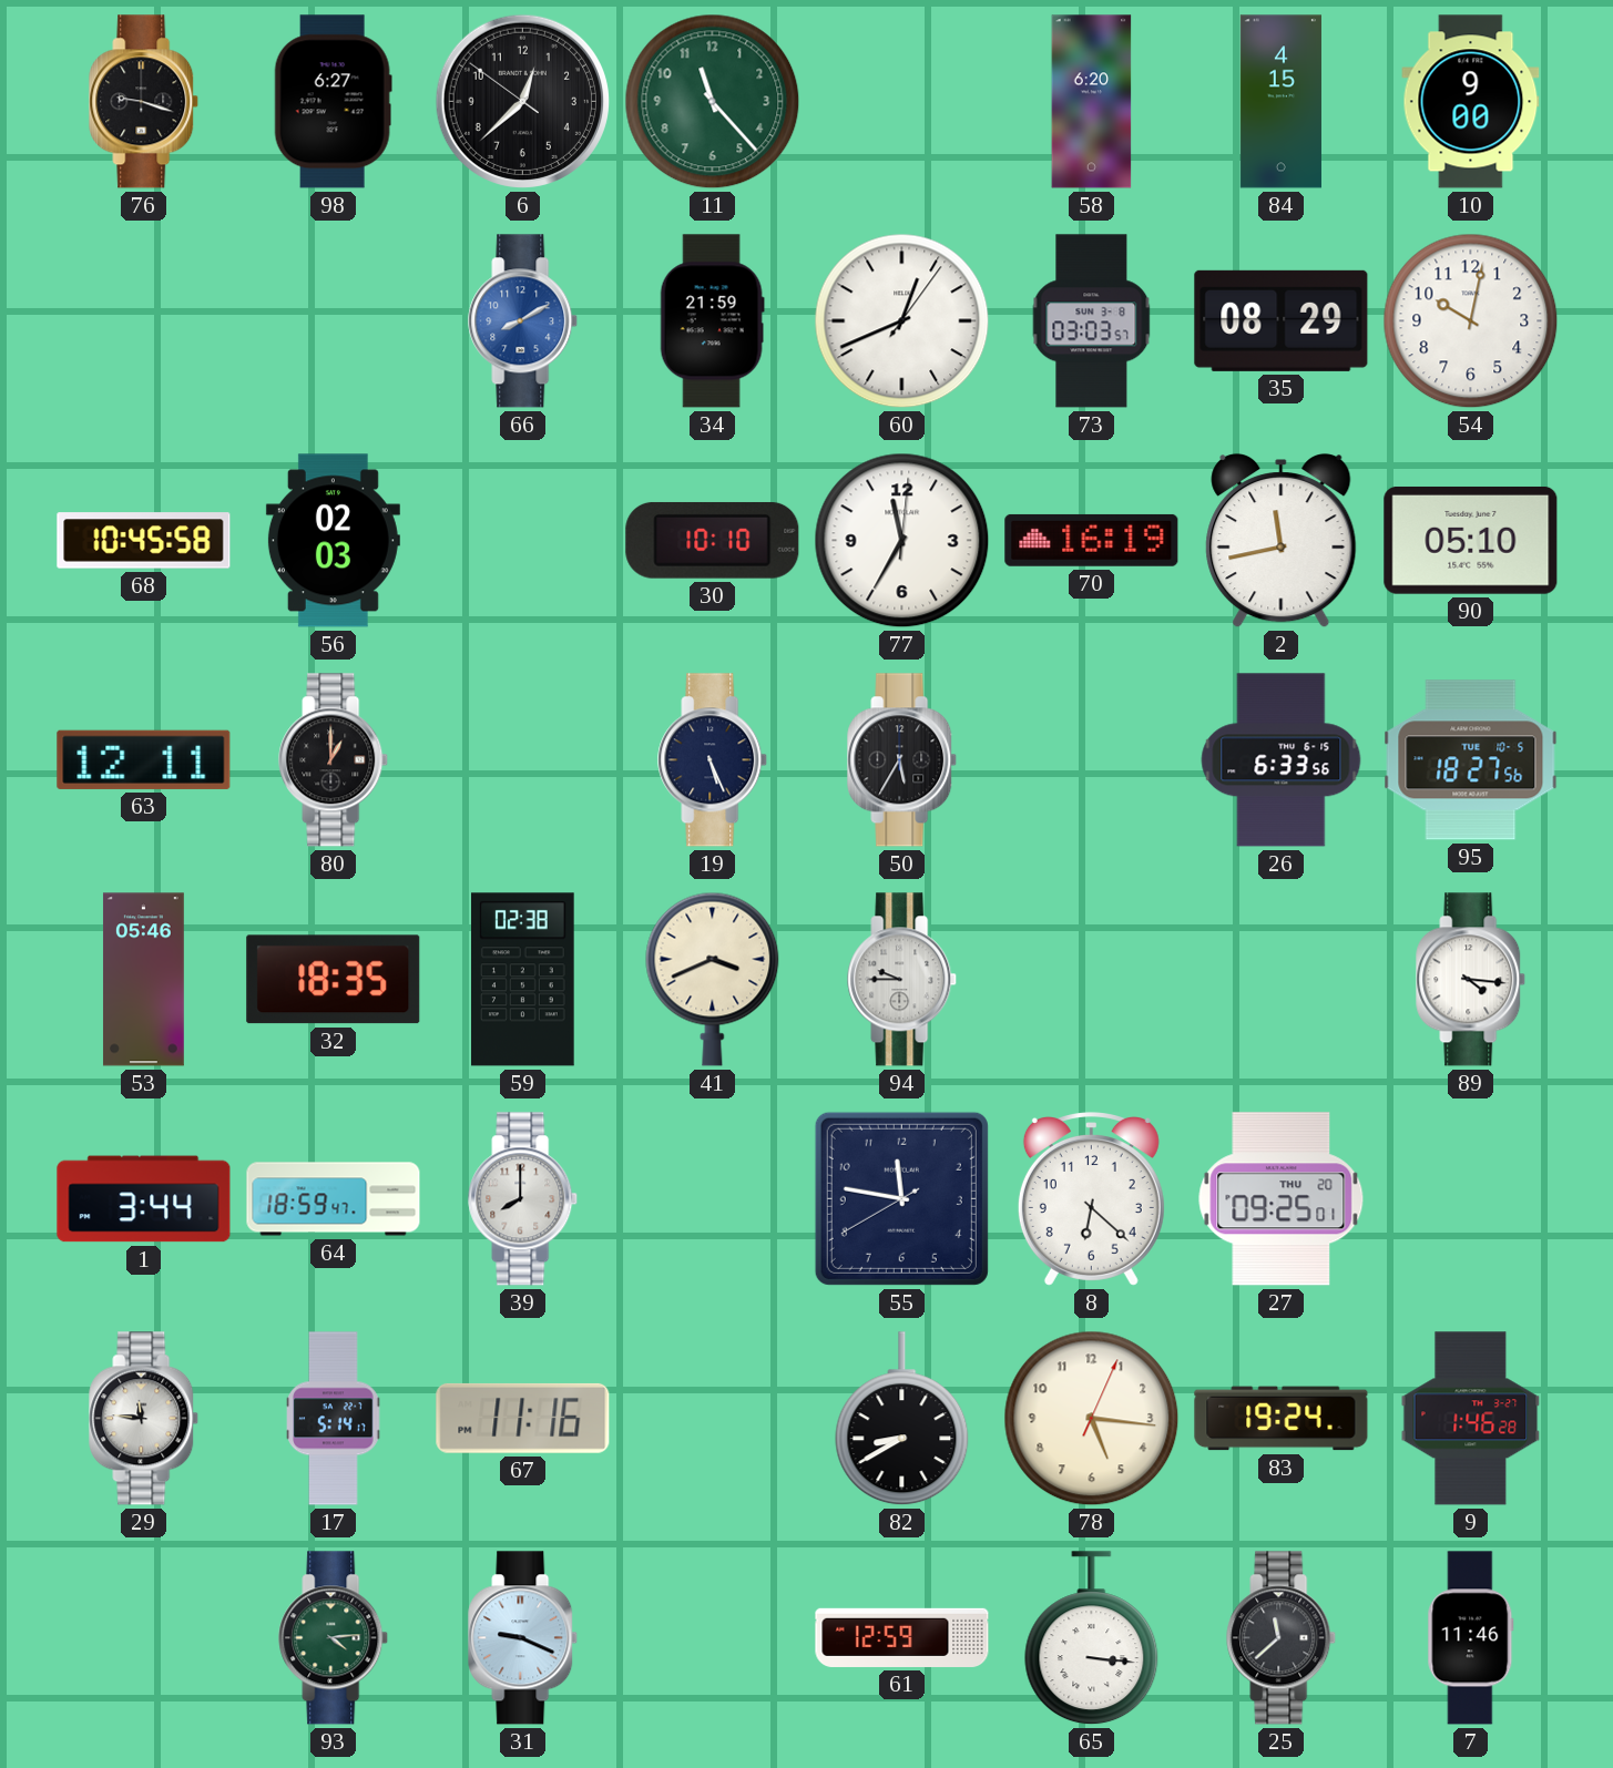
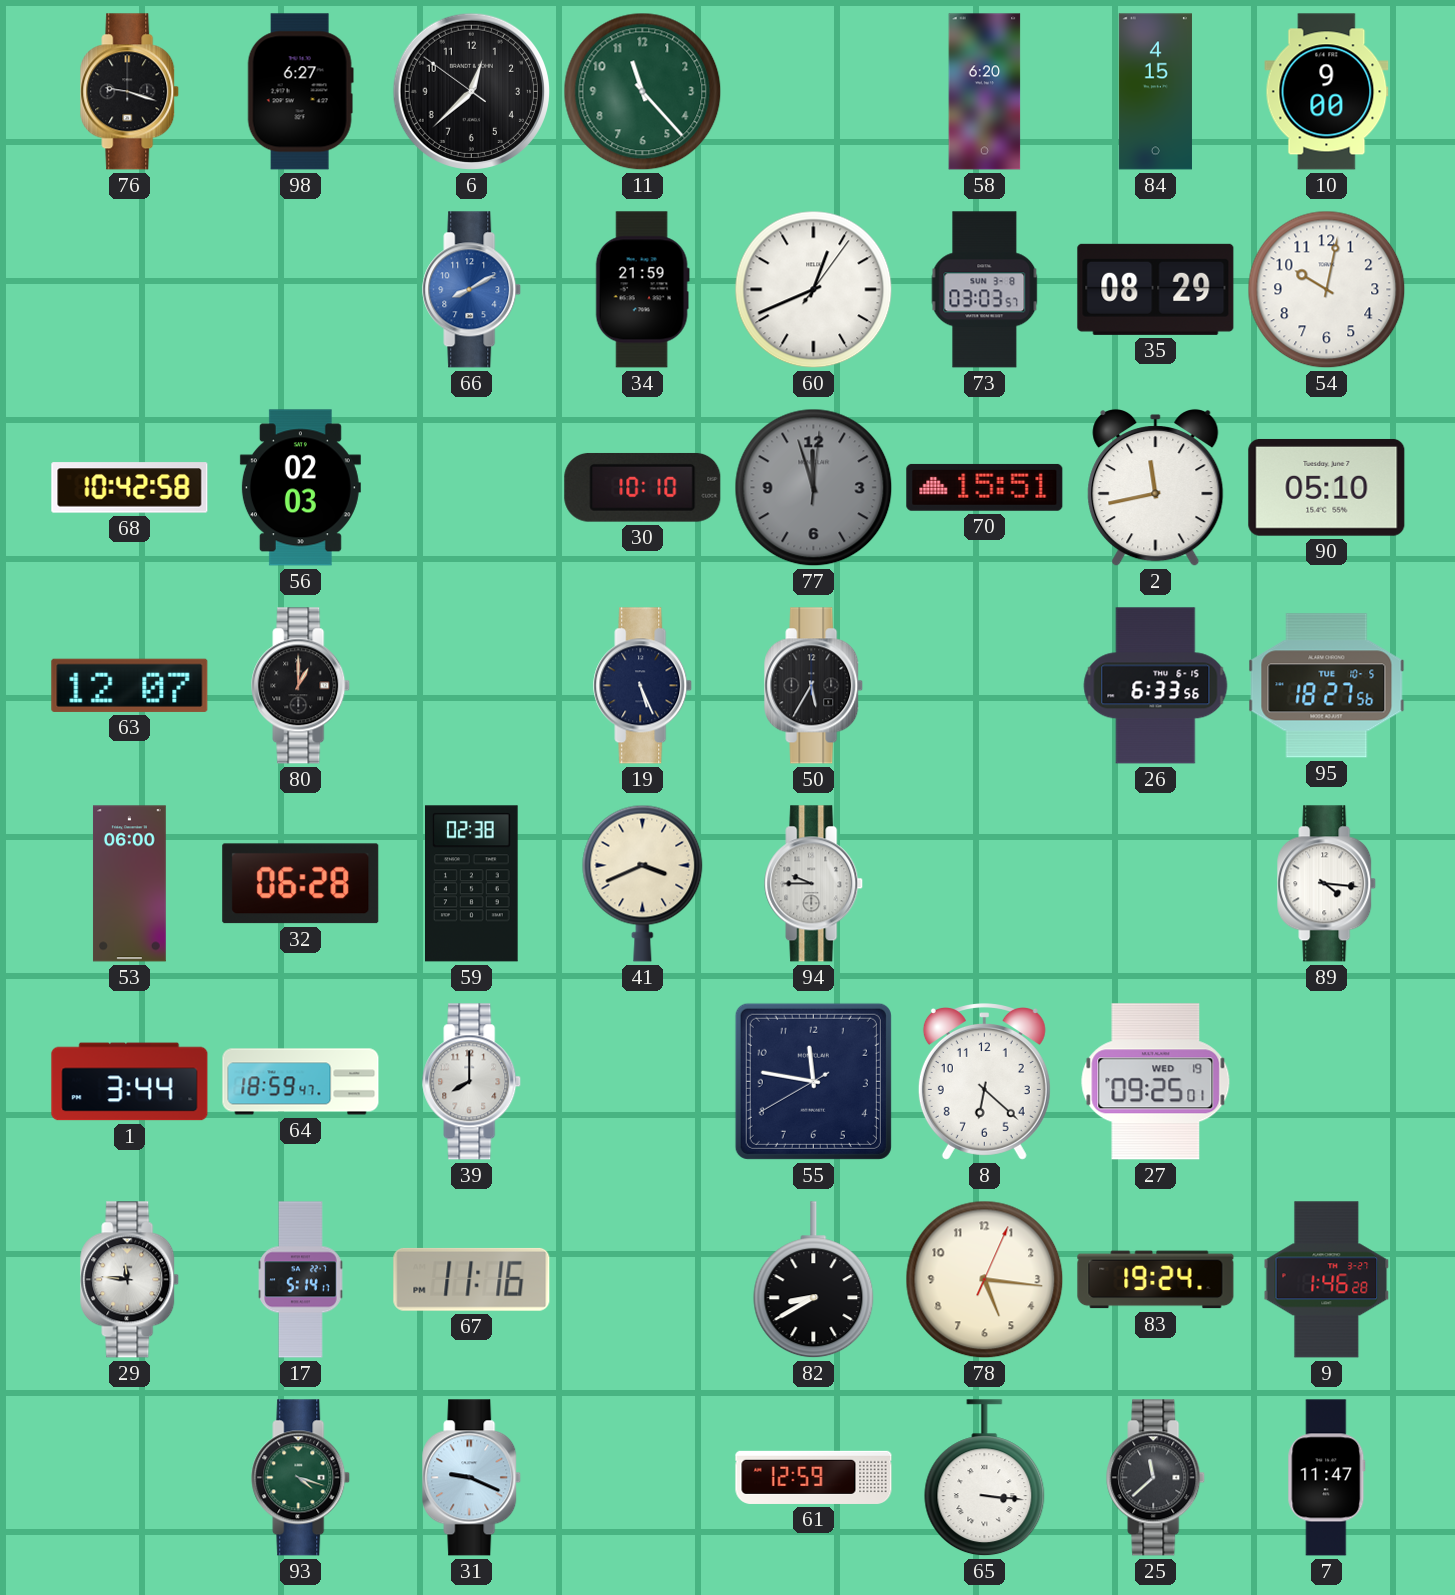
68: 10:45 -> 10:42 (130, 488)
77: 11:35 -> 11:57 (814, 488)
77 dial: white -> grey (814, 488)
70: 16:19 -> 15:51 (985, 487)
63: 12:11 -> 12:07 (130, 685)
53: 05:46 -> 06:00 (129, 884)
32: 18:35 -> 06:28 (301, 884)
27 date: THU 20 -> WED 19 (1156, 1082)
93: 4:14 -> 4:18 (301, 1478)
7: 11:46 -> 11:47 (1327, 1478)
